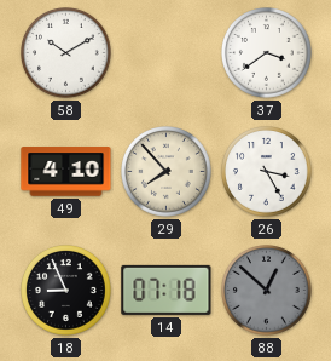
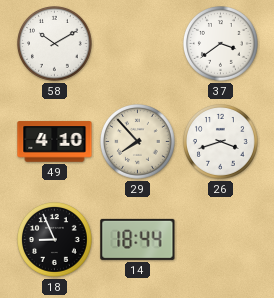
26: 3:25 -> 3:42 (221, 142)
14: 07:18 -> 18:44 (138, 239)
88: 12:52 -> none (267, 291)
